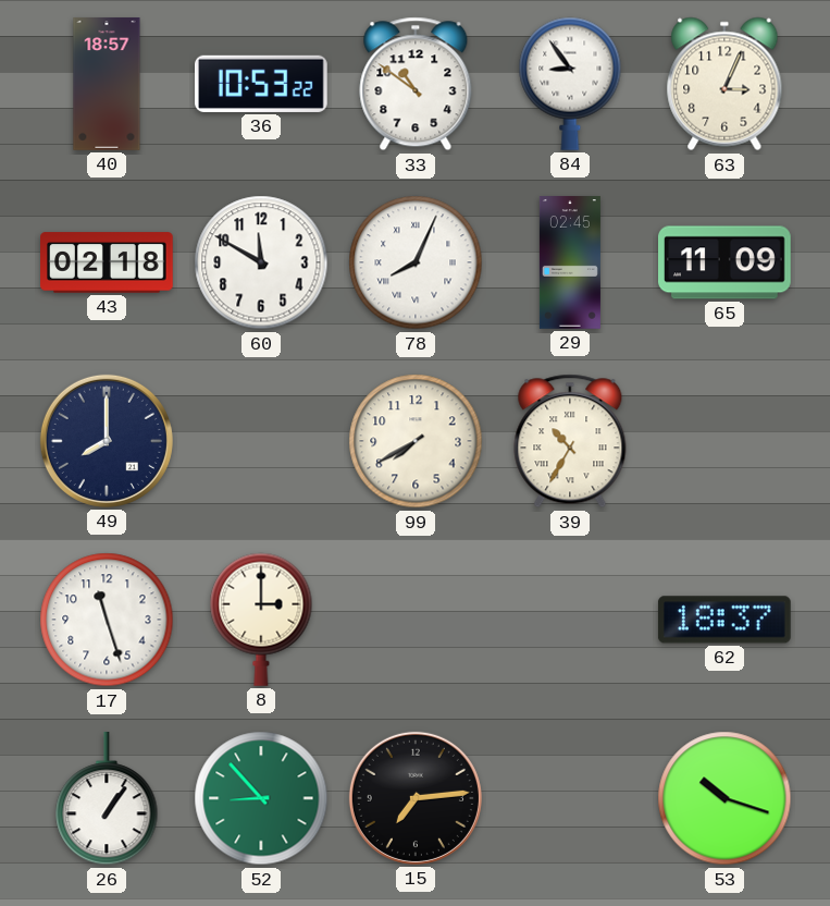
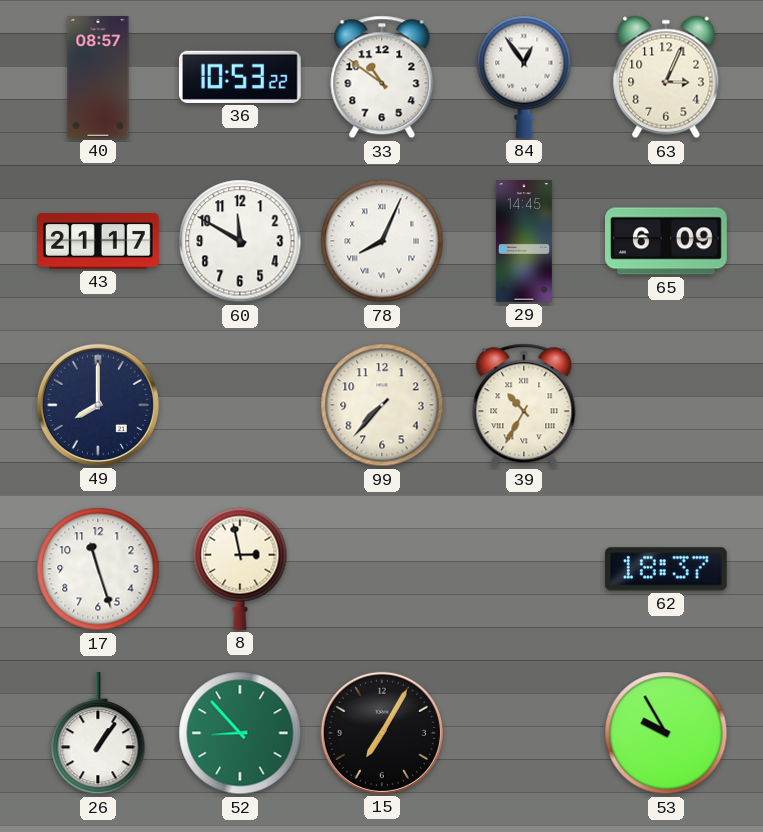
40: 18:57 -> 08:57 (98, 77)
84: 8:54 -> 12:54 (524, 77)
43: 02:18 -> 21:17 (99, 241)
29: 02:45 -> 14:45 (524, 241)
65: 11:09 -> 6:09 (667, 241)
99: 7:40 -> 7:37 (382, 405)
8: 3:00 -> 2:58 (240, 569)
15: 7:14 -> 7:05 (382, 733)
53: 10:18 -> 9:55 (666, 733)
